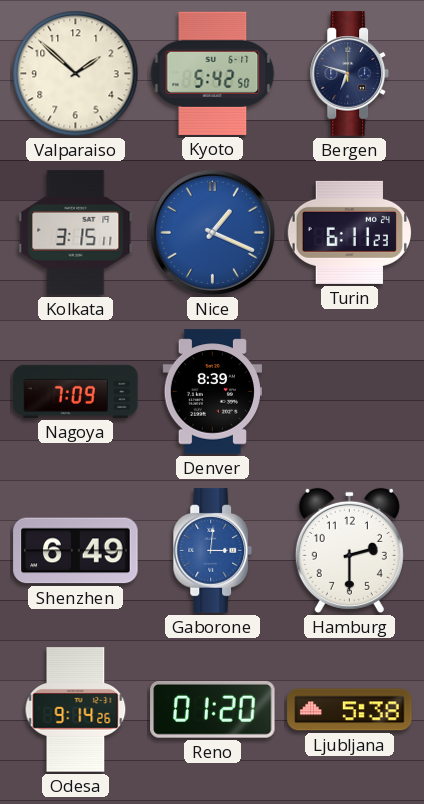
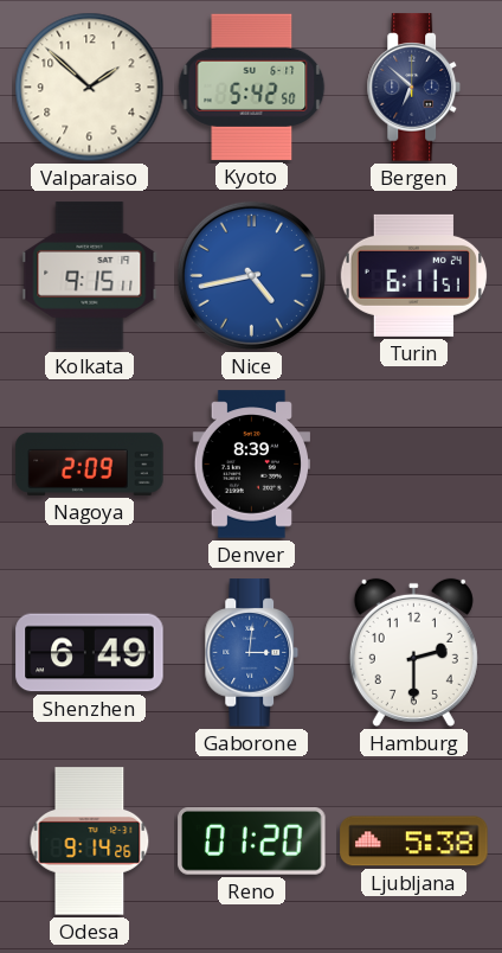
Bergen: 6:48 -> 6:52 (414, 88)
Kolkata: 3:15 -> 9:15 (90, 276)
Nice: 1:19 -> 4:43 (251, 275)
Turin: 6:11:23 -> 6:11:51 (413, 275)
Nagoya: 7:09 -> 2:09 (90, 463)
